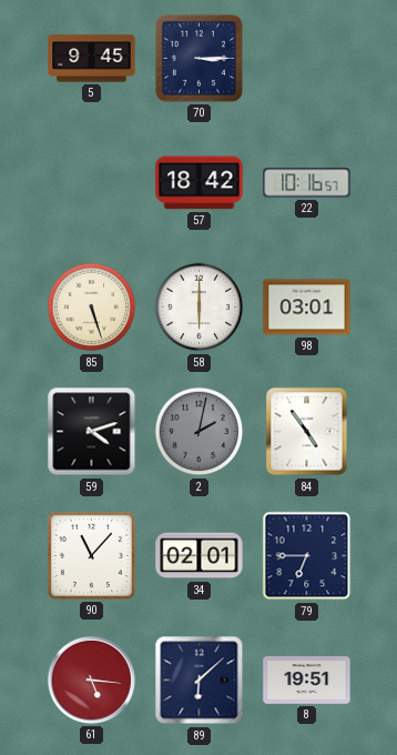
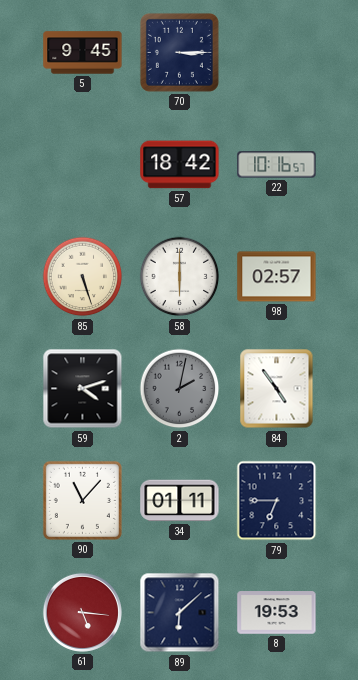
98: 03:01 -> 02:57 (277, 277)
34: 02:01 -> 01:11 (180, 501)
8: 19:51 -> 19:53 (277, 613)
